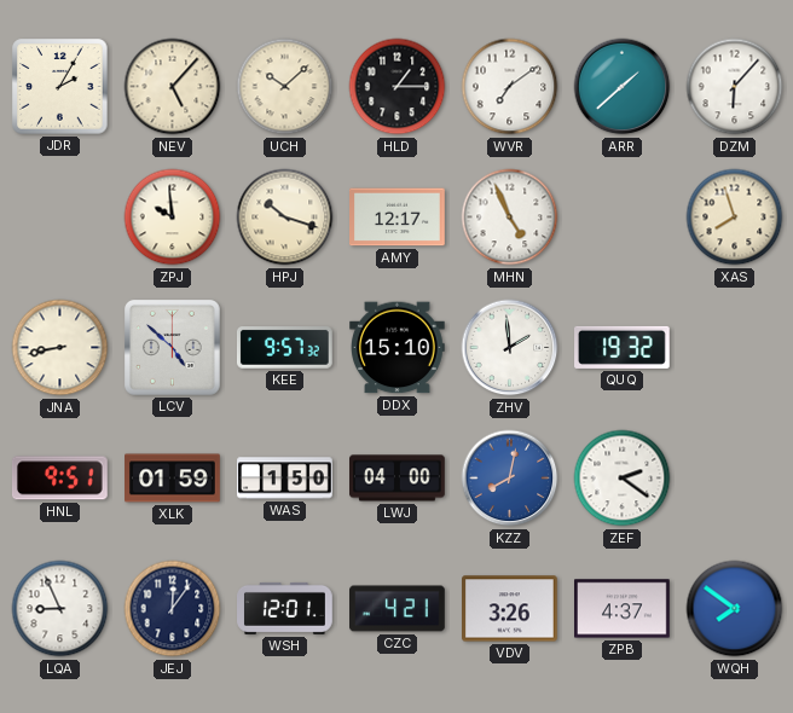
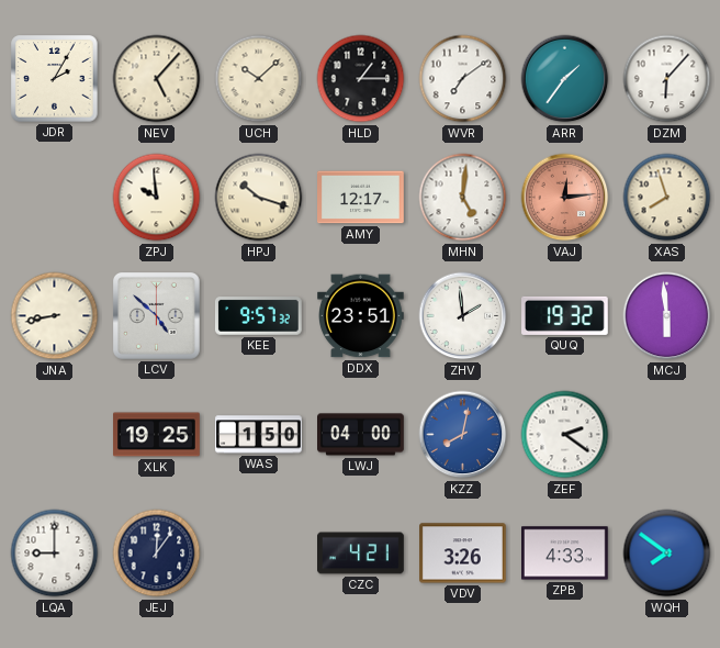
ARR: 1:38 -> 1:36 (565, 79)
MHN: 4:56 -> 5:01 (463, 198)
VAJ: none -> 12:14 (565, 198)
DDX: 15:10 -> 23:51 (361, 316)
MCJ: none -> 5:59 (667, 316)
HNL: 9:51 -> none (59, 479)
XLK: 01:59 -> 19:25 (157, 435)
LQA: 8:56 -> 9:00 (55, 554)
WSH: 12:01 -> none (285, 608)
ZPB: 4:37 -> 4:33 (565, 554)
